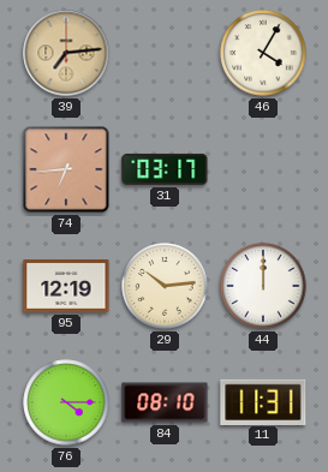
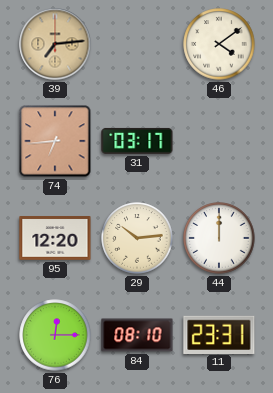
46: 4:05 -> 4:09 (219, 44)
95: 12:19 -> 12:20 (55, 238)
76: 4:15 -> 12:15 (55, 335)
11: 11:31 -> 23:31 (219, 334)
